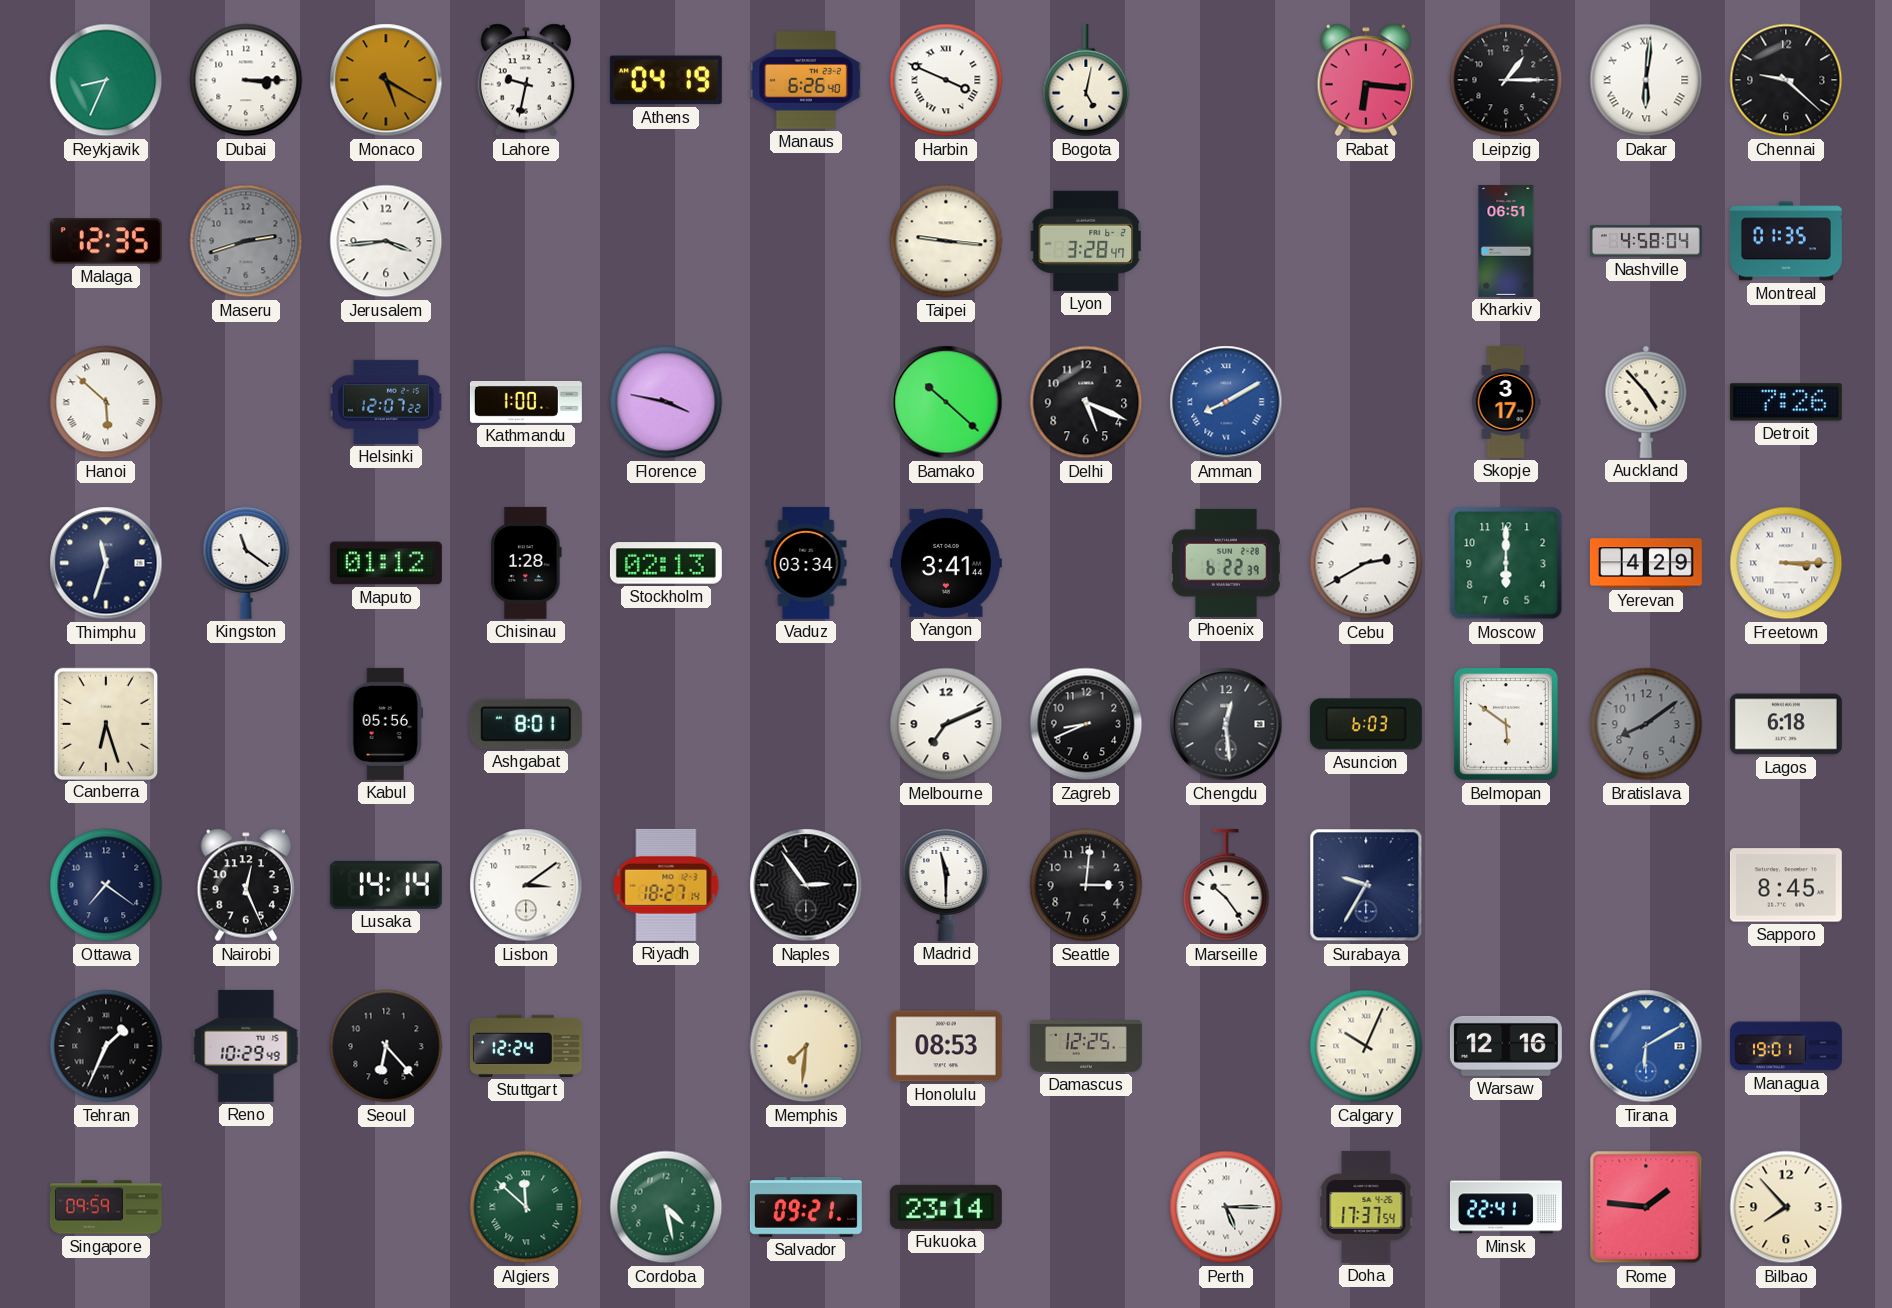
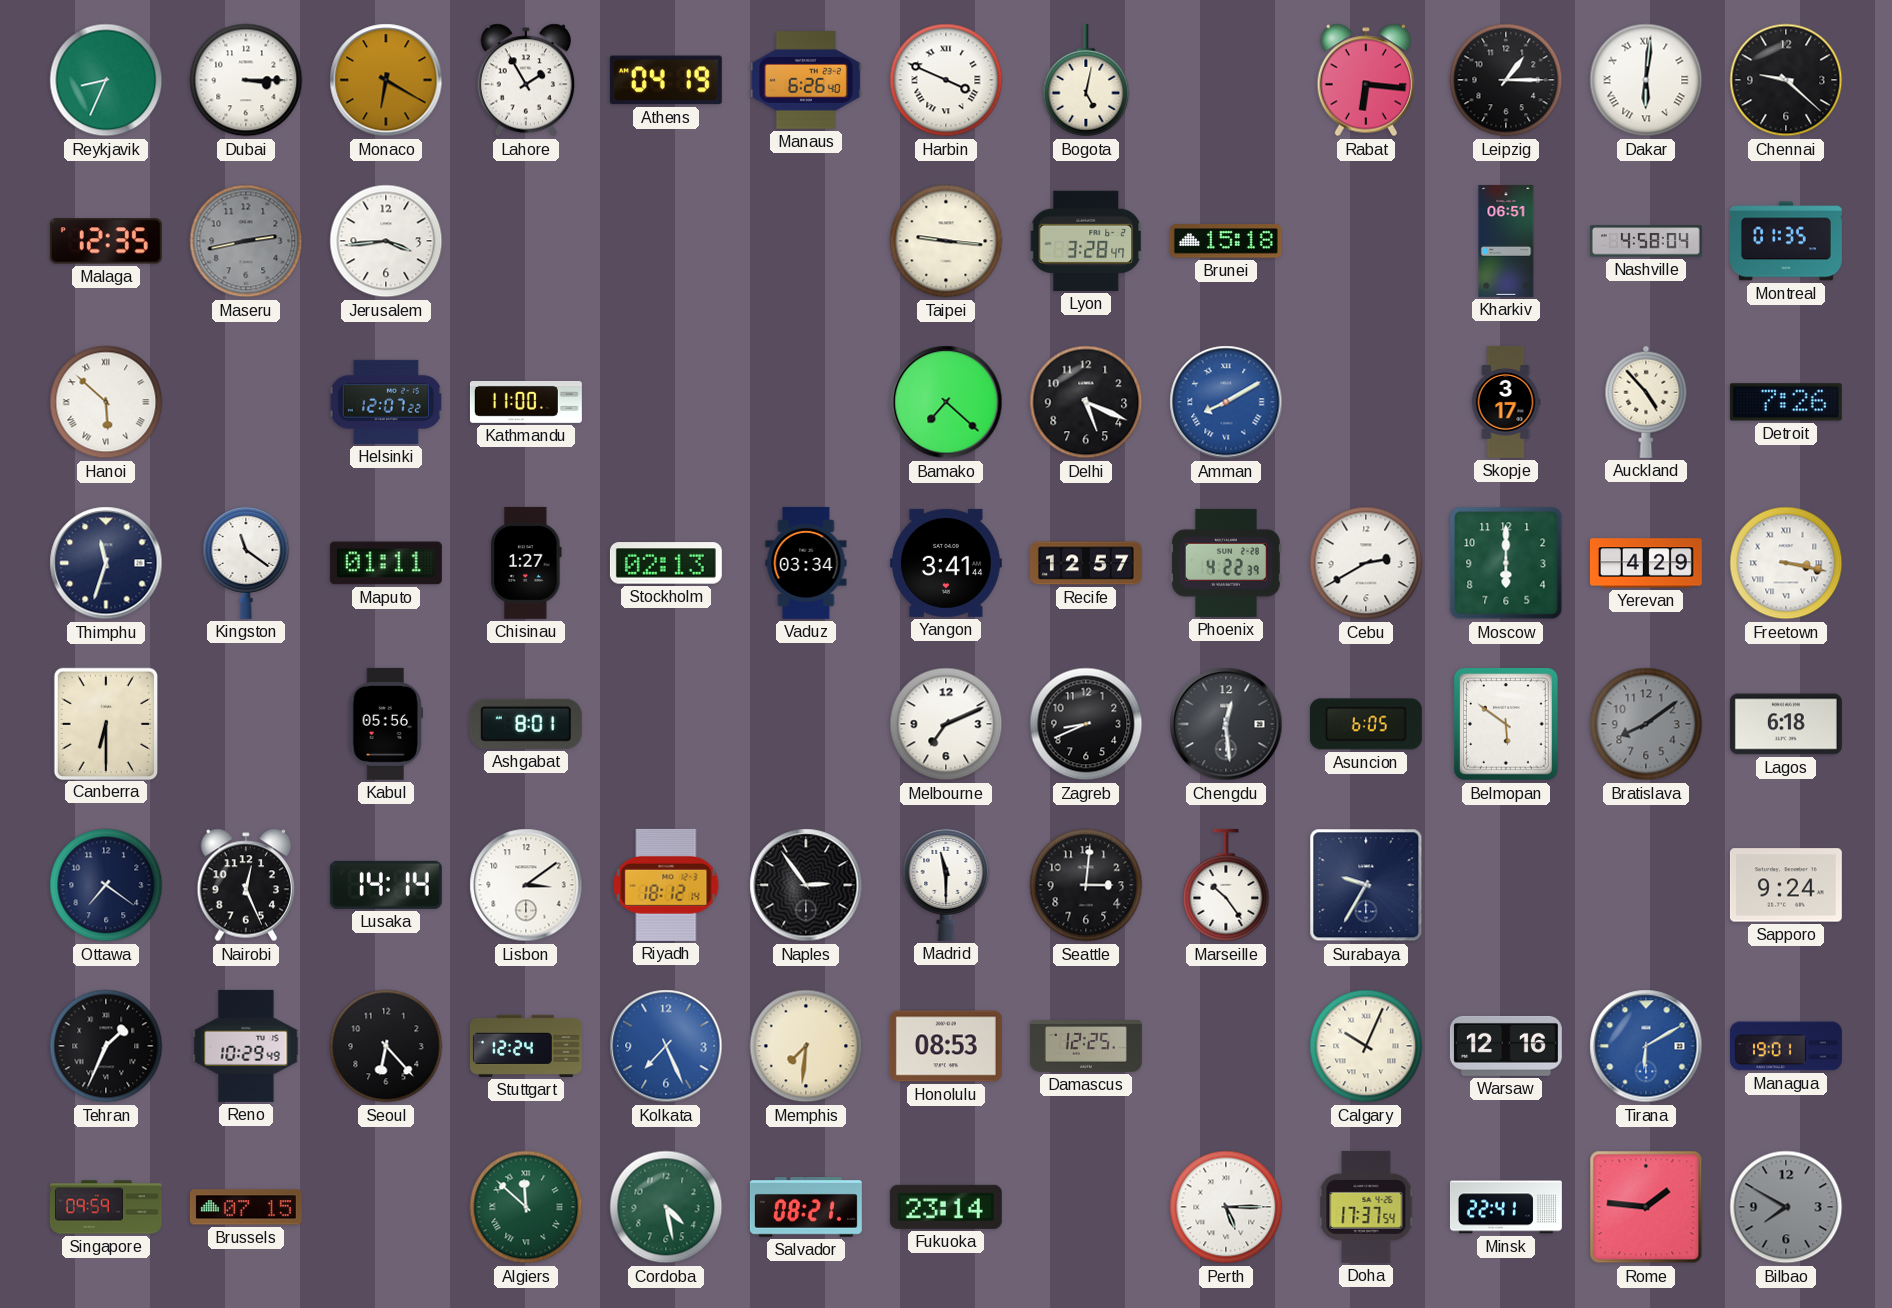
Monaco: 5:20 -> 6:20 (386, 80)
Lahore: 9:32 -> 1:55 (526, 80)
Maseru: 2:42 -> 2:43 (246, 241)
Brunei: none -> 15:18 (1226, 241)
Kathmandu: 1:00 -> 11:00 (526, 402)
Florence: 3:47 -> none (666, 402)
Bamako: 10:22 -> 7:22 (946, 402)
Maputo: 01:12 -> 01:11 (386, 563)
Chisinau: 1:28 -> 1:27 (526, 563)
Recife: none -> 12:57 (1086, 563)
Phoenix: 6:22 -> 4:22 (1226, 563)
Freetown: 3:15 -> 3:17 (1786, 563)
Canberra: 6:27 -> 6:30 (105, 723)
Asuncion: 6:03 -> 6:05 (1366, 724)
Riyadh: 18:27 -> 18:12 (666, 885)
Sapporo: 8:45 -> 9:24 (1786, 885)
Kolkata: none -> 7:26 (666, 1046)
Brussels: none -> 07:15 (246, 1207)
Salvador: 09:21 -> 08:21 (806, 1207)
Bilbao: 7:53 -> 7:50 (1786, 1207)
Bilbao dial: cream -> grey (1786, 1207)
